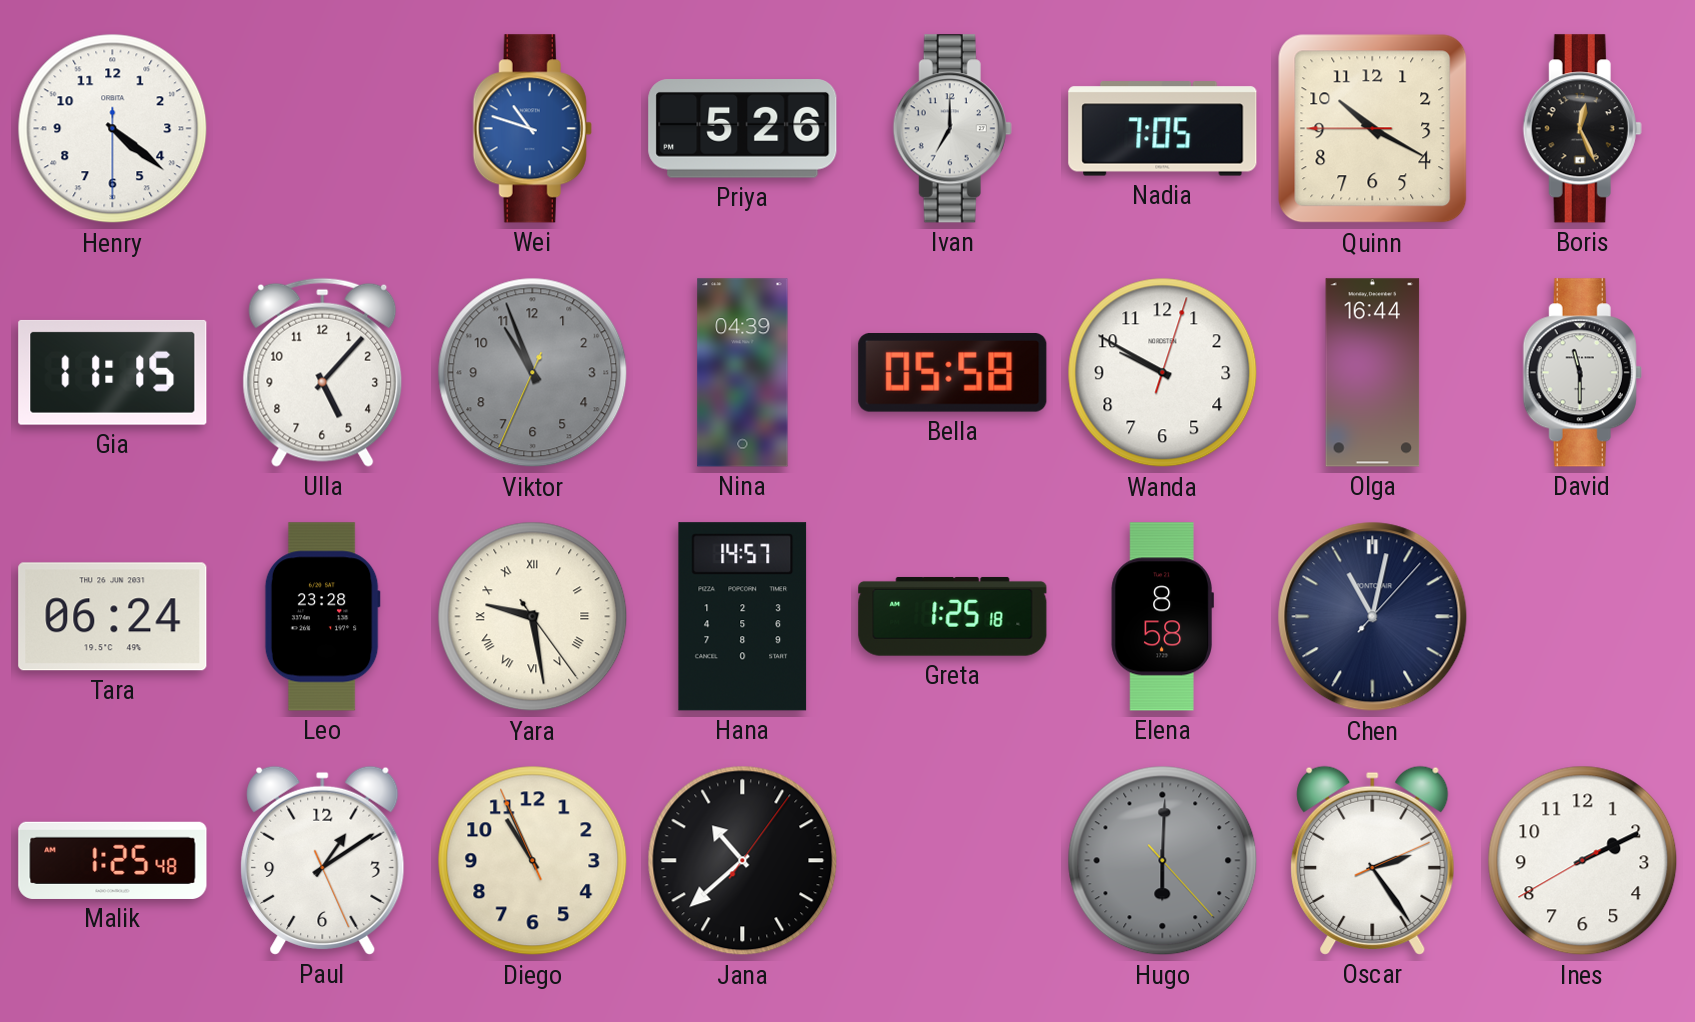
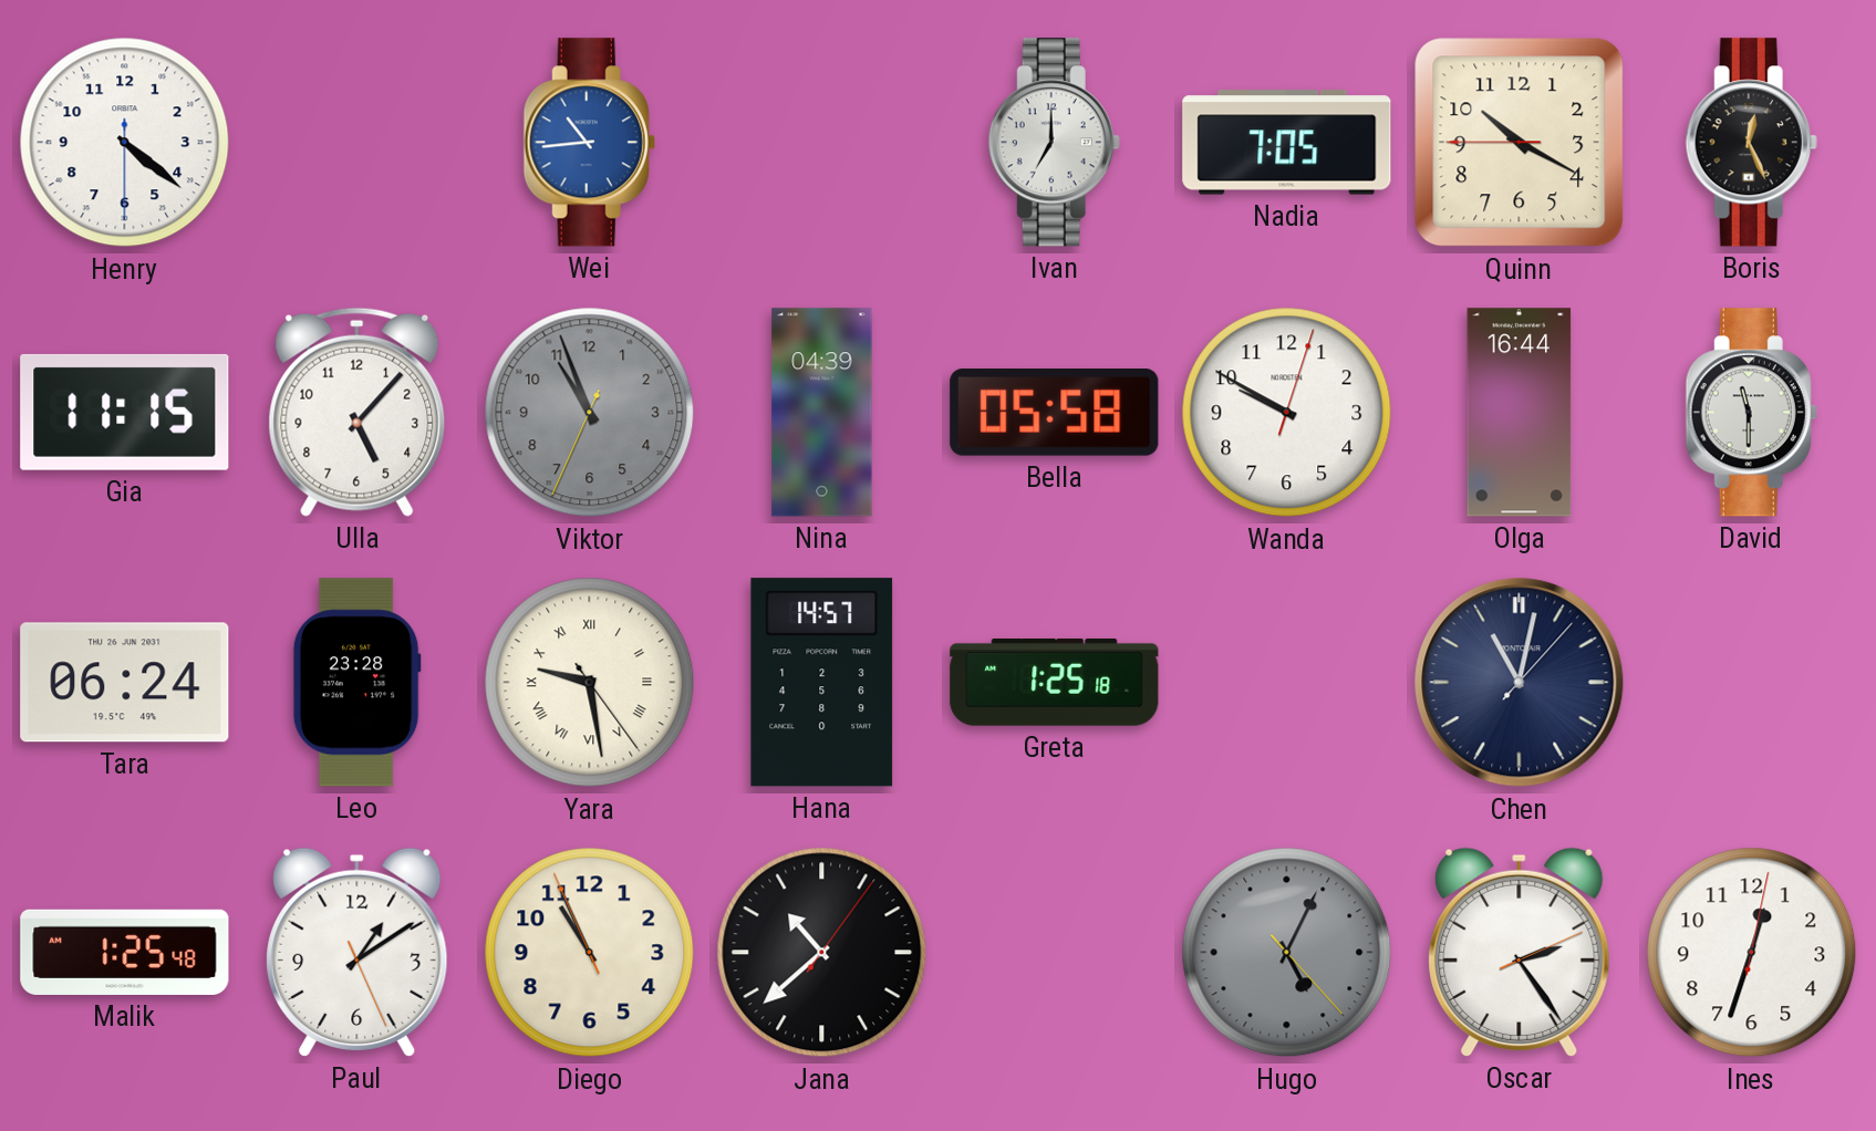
Wei: 10:48 -> 10:44 (589, 143)
Priya: 5:26 -> none (743, 129)
Elena: 8:58 -> none (1162, 617)
Hugo: 6:00 -> 5:04 (1287, 953)
Ines: 2:10 -> 12:33 (1752, 953)
